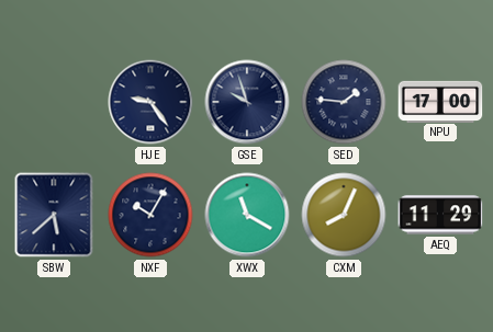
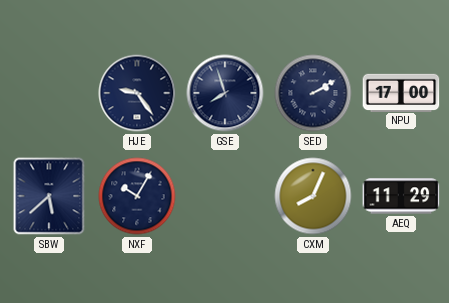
GSE: 9:57 -> 7:57 (225, 93)
SED: 1:46 -> 2:10 (313, 93)
XWX: 11:20 -> none (247, 215)
